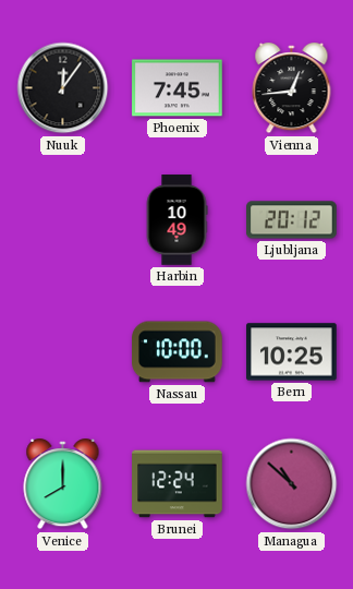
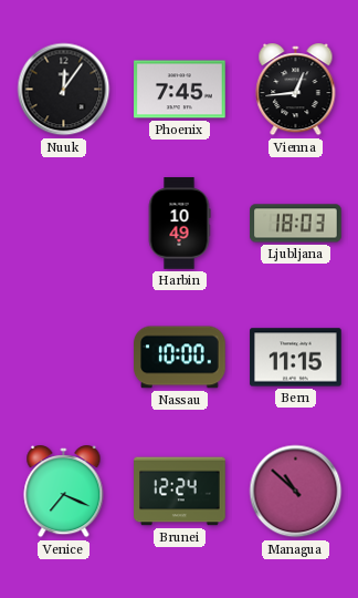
Ljubljana: 20:12 -> 18:03 (296, 224)
Bern: 10:25 -> 11:15 (296, 358)
Venice: 8:00 -> 7:19 (64, 493)
